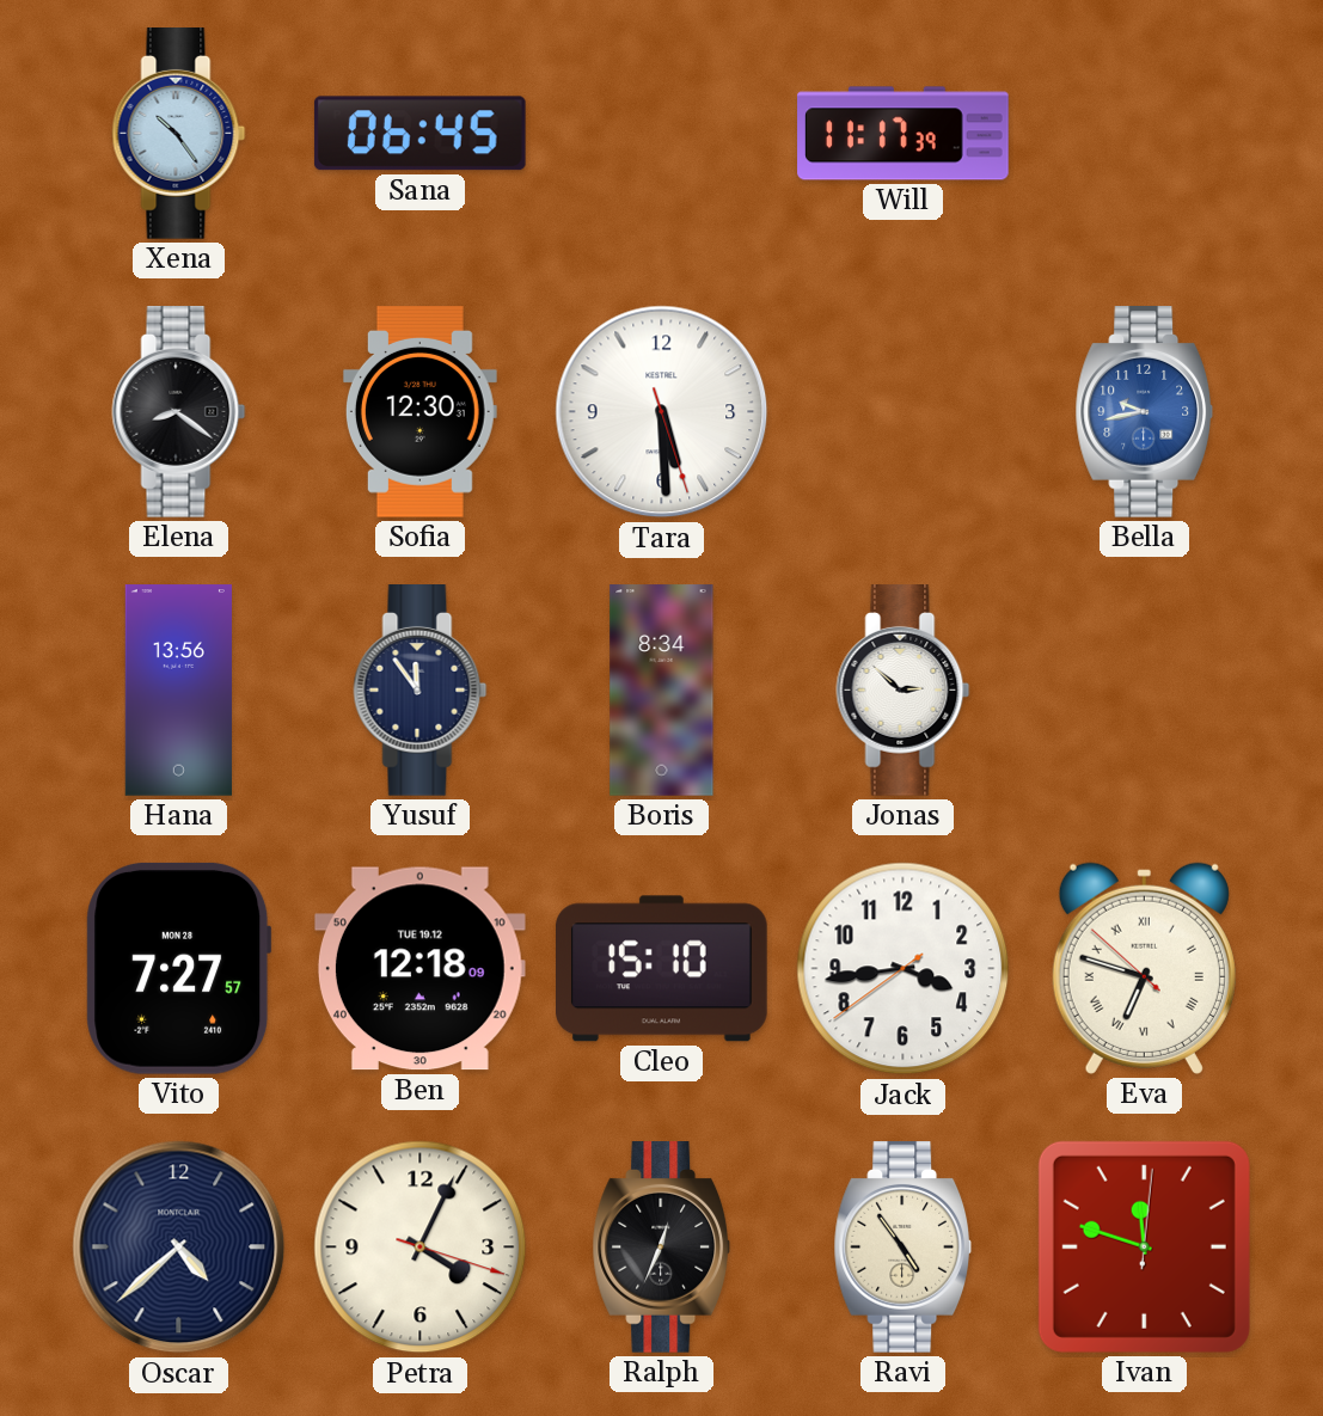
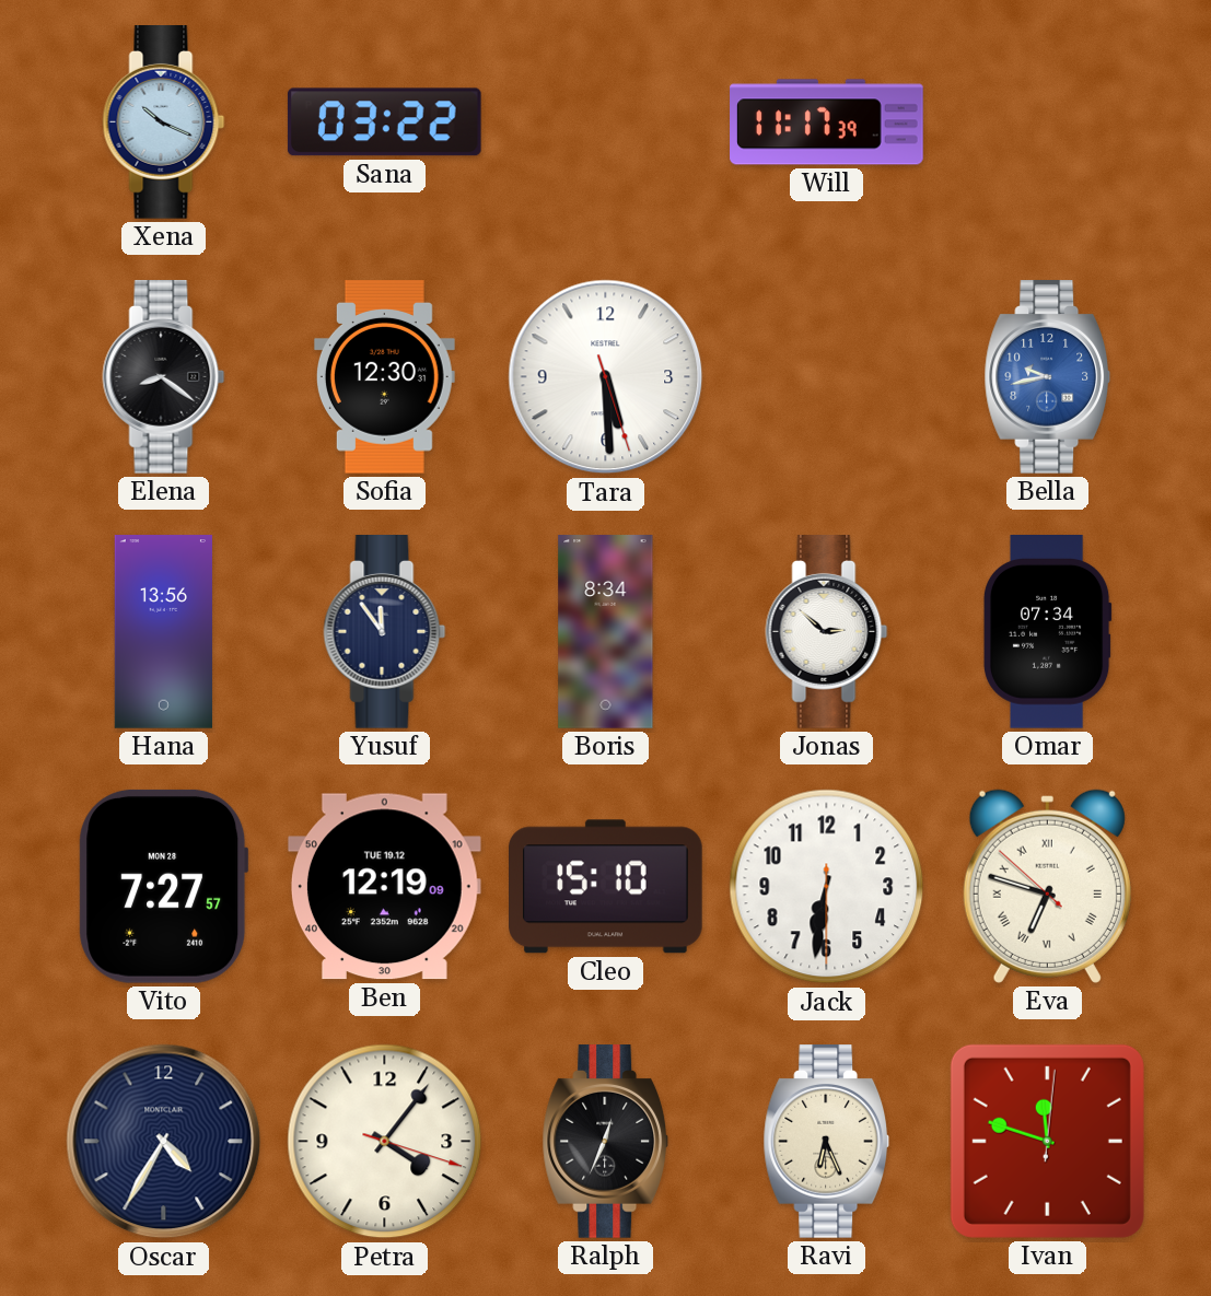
Xena: 10:24 -> 10:19 (164, 122)
Sana: 06:45 -> 03:22 (384, 122)
Omar: none -> 07:34 (1047, 632)
Ben: 12:18 -> 12:19 (384, 887)
Jack: 3:43 -> 6:31 (827, 887)
Oscar: 4:38 -> 4:35 (164, 1142)
Petra: 4:04 -> 4:06 (385, 1142)
Ravi: 4:54 -> 6:26 (827, 1142)
